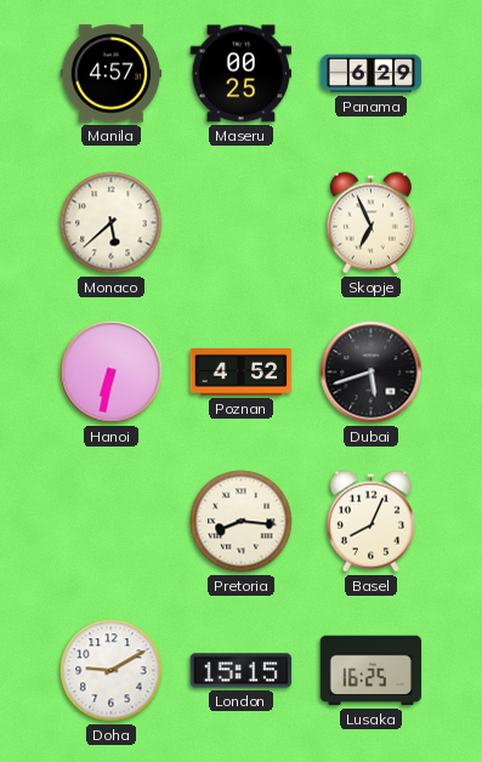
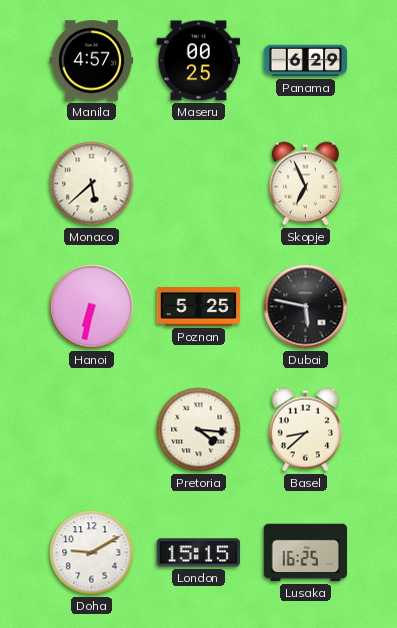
Poznan: 4:52 -> 5:25 (199, 307)
Dubai: 5:42 -> 5:47 (306, 307)
Pretoria: 8:16 -> 4:16 (199, 430)
Basel: 8:04 -> 8:38 (305, 430)
